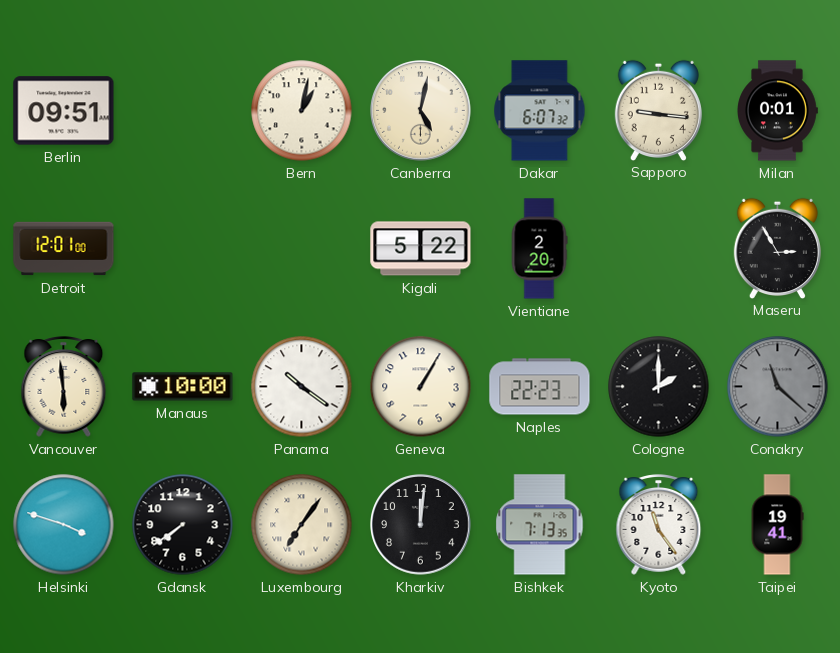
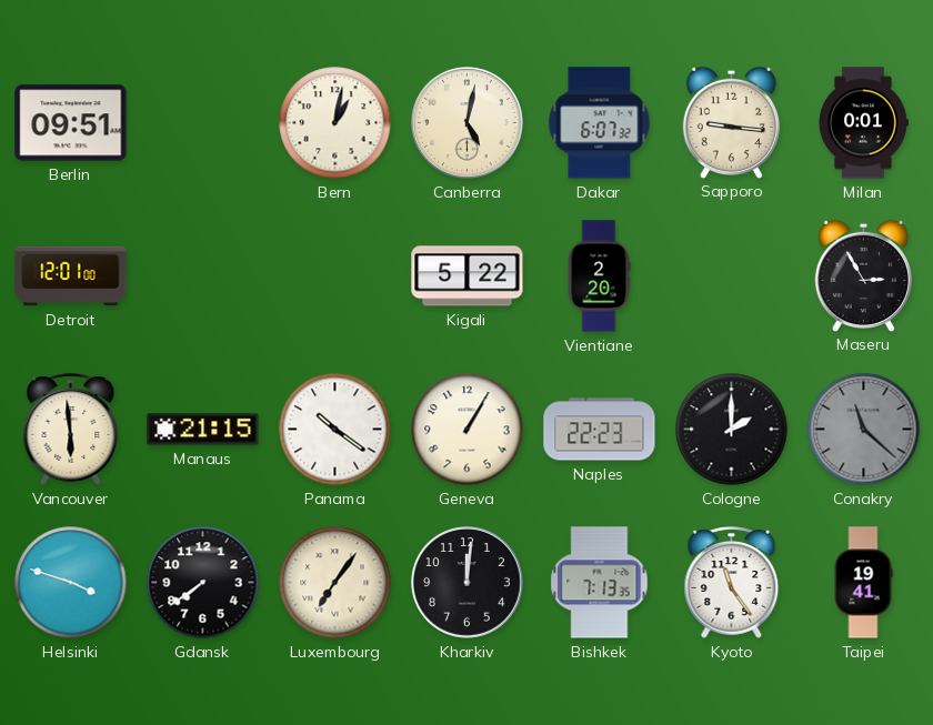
Manaus: 10:00 -> 21:15 (203, 430)
